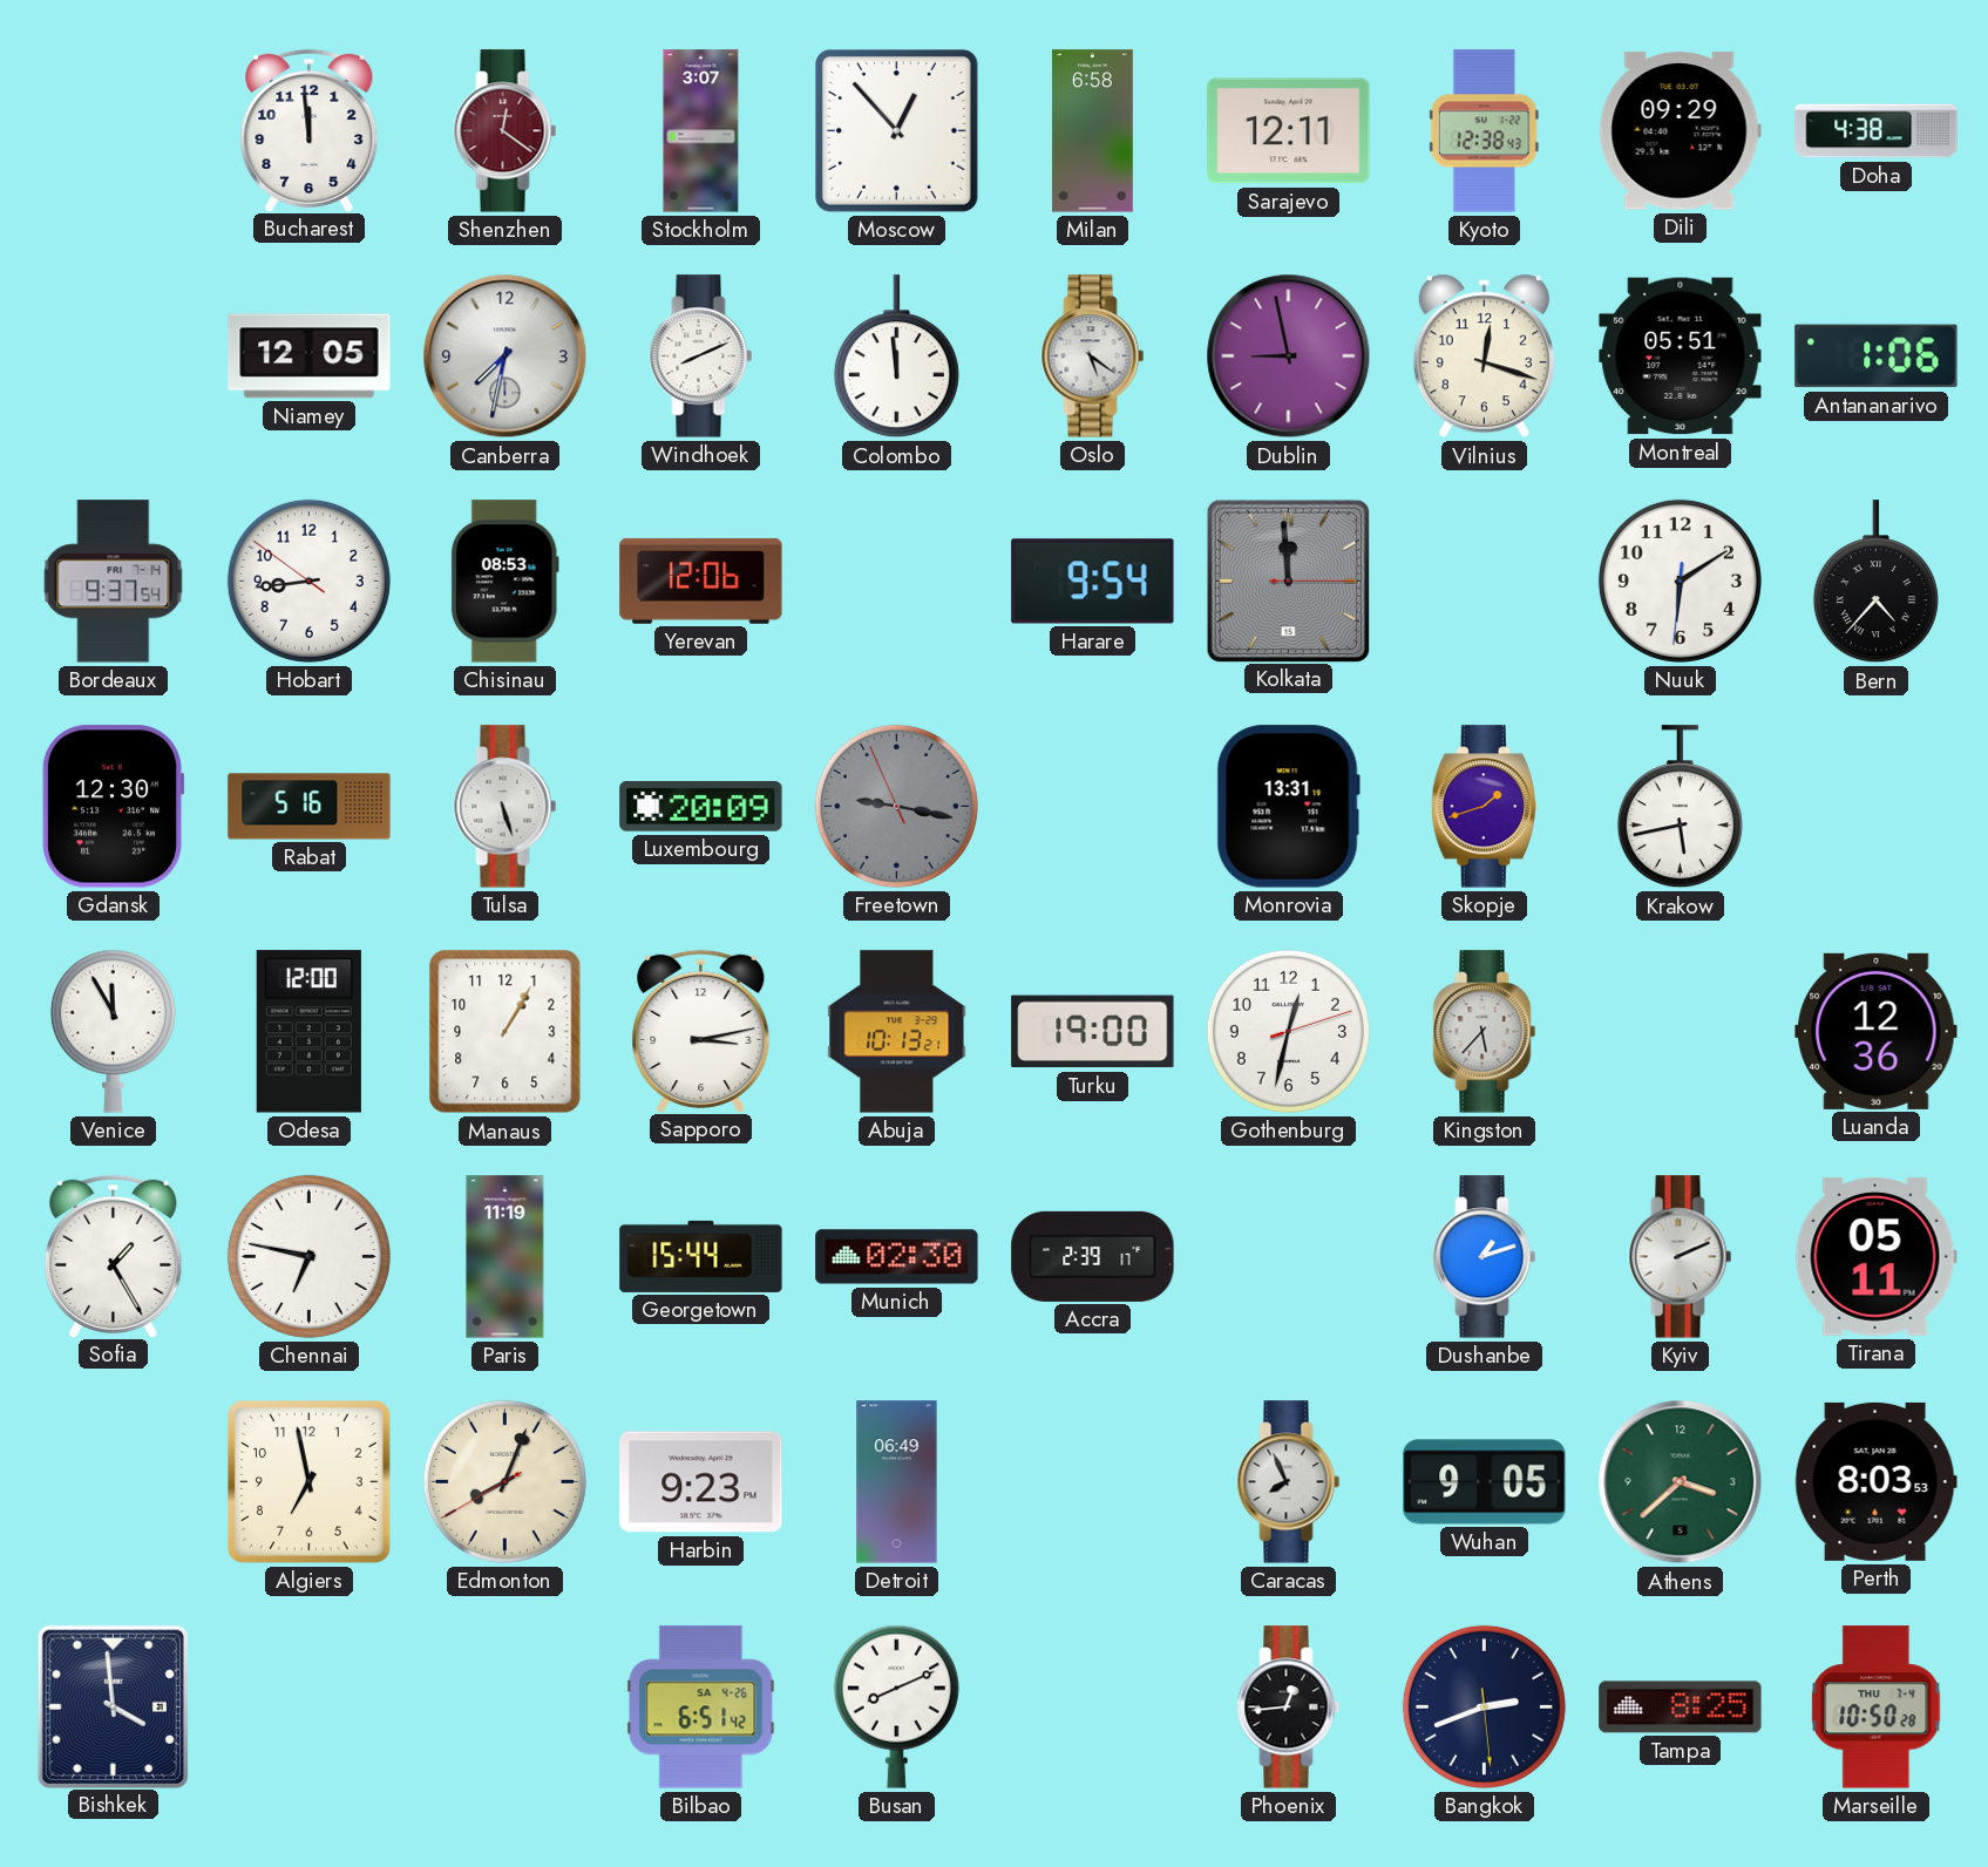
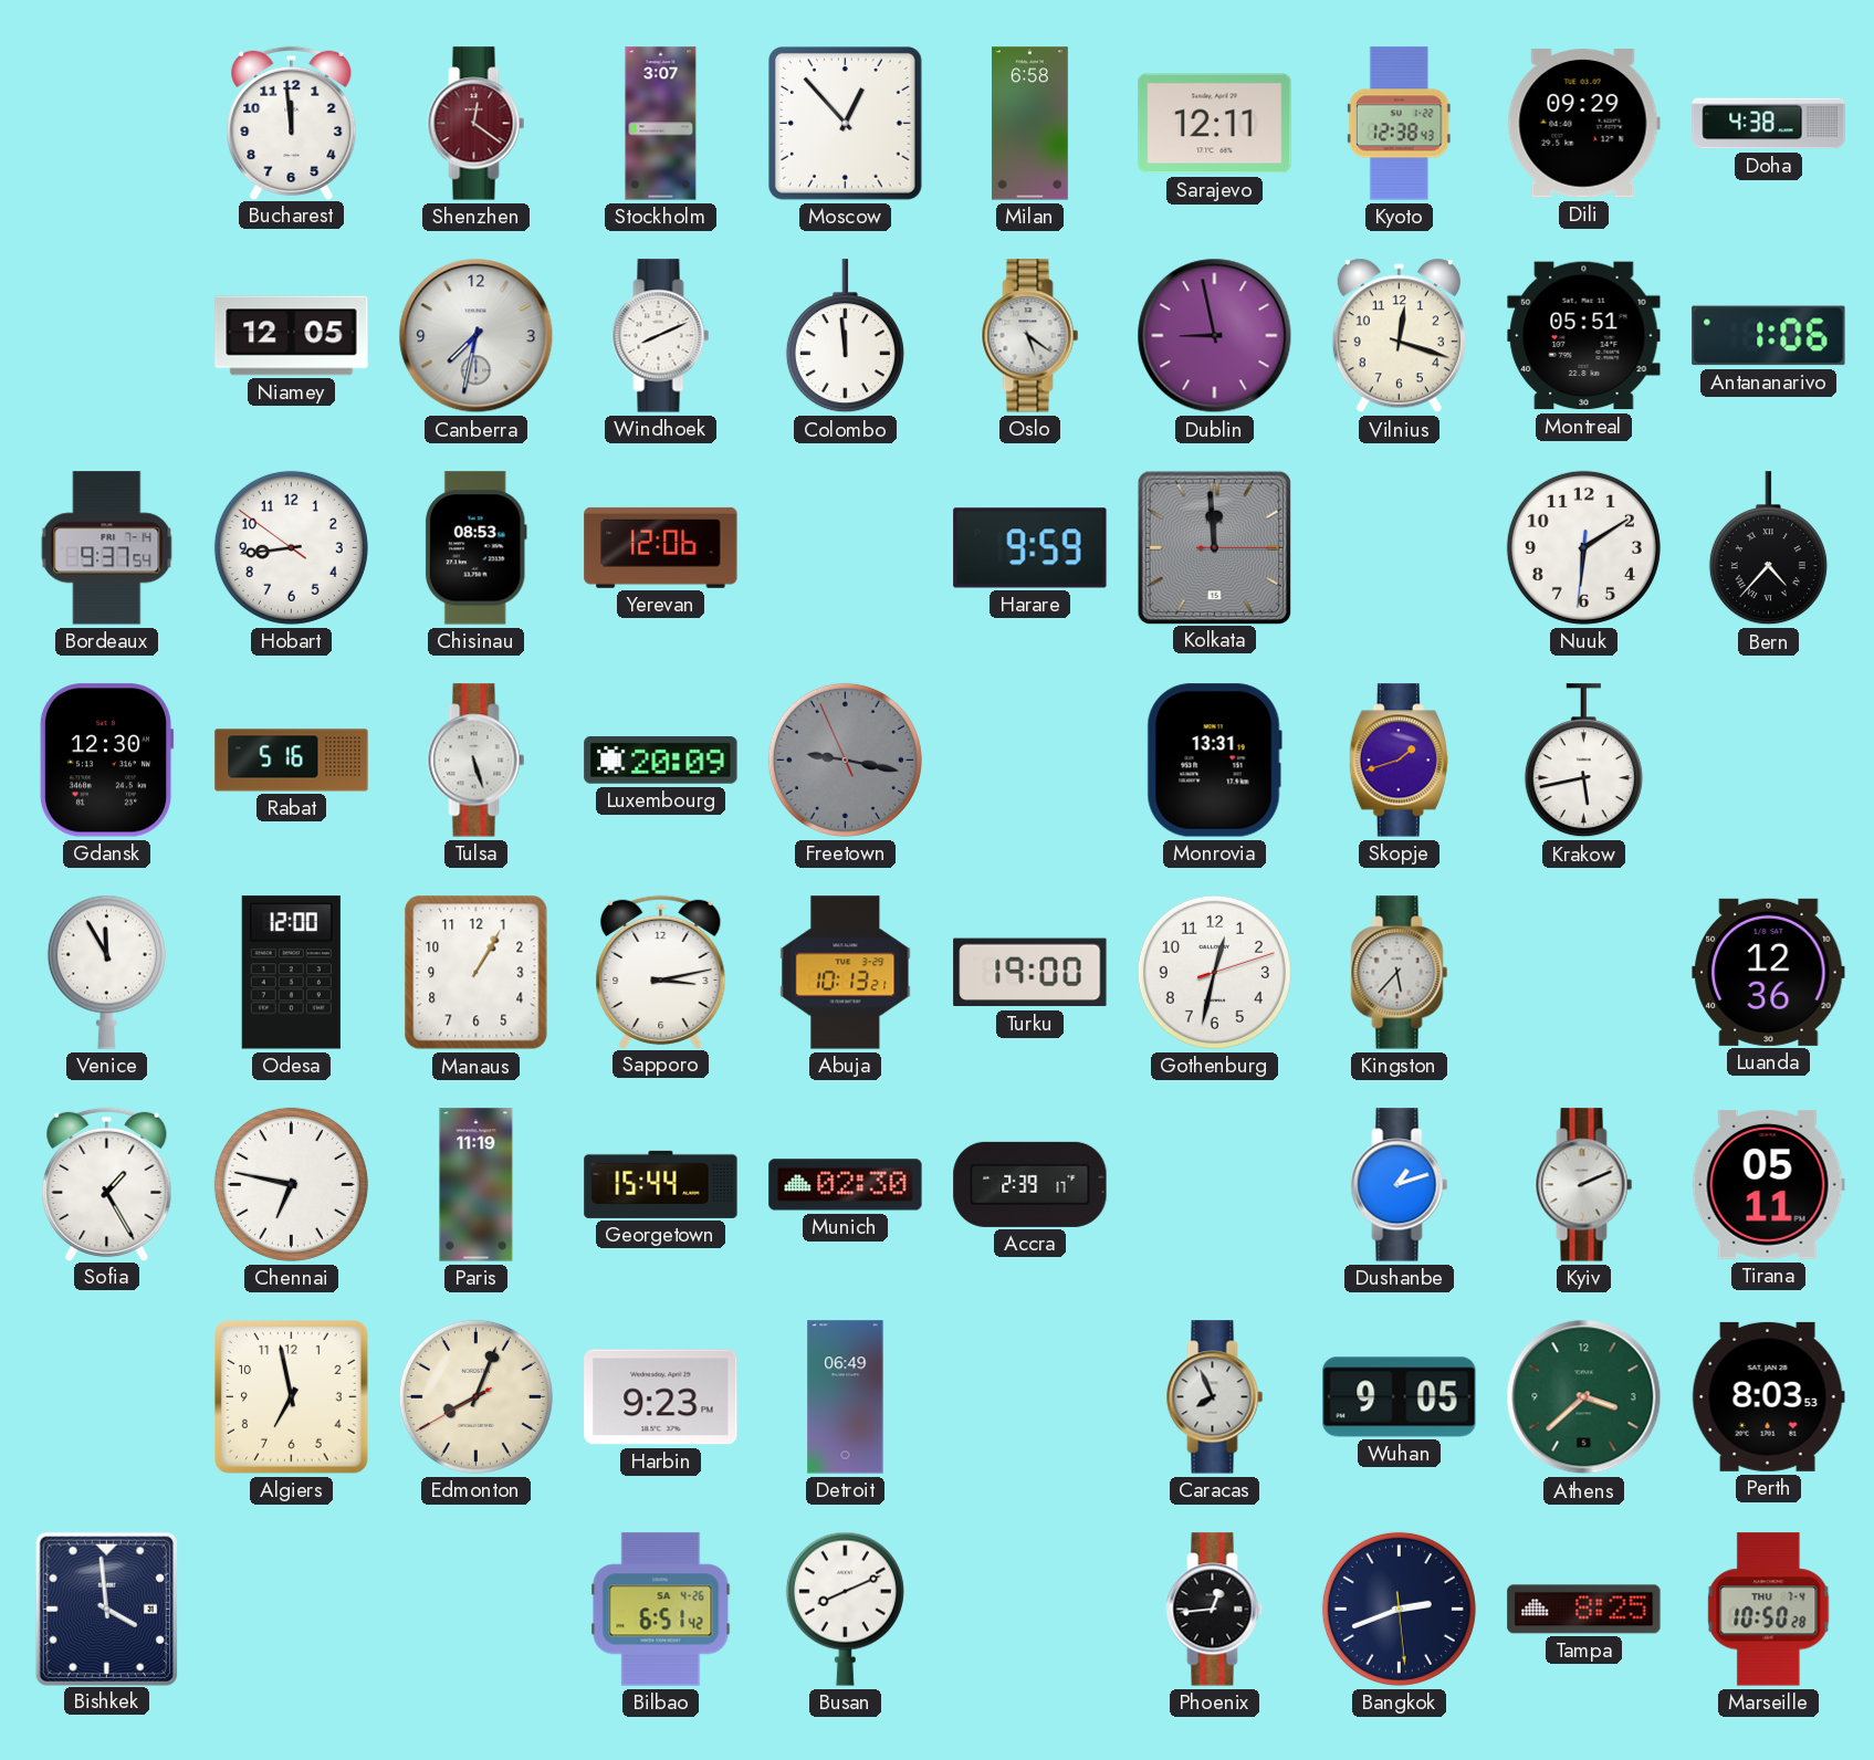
Harare: 9:54 -> 9:59 (1030, 548)
